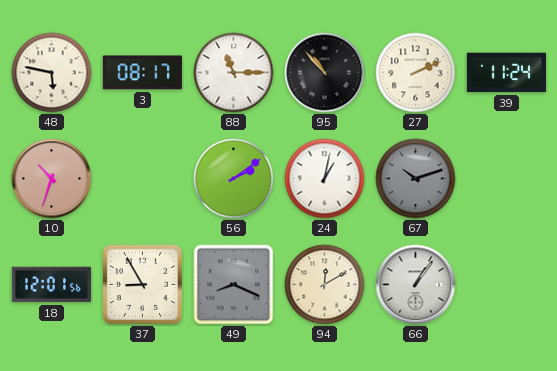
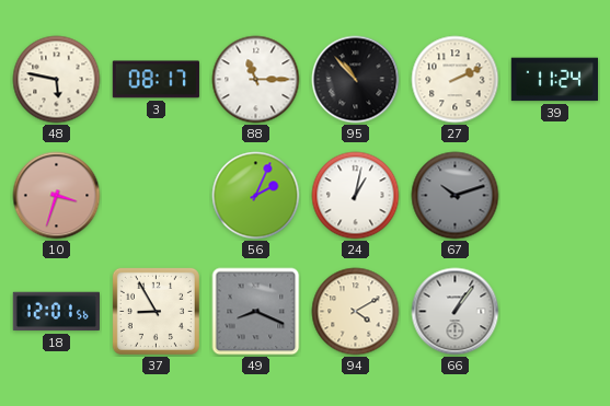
10: 10:33 -> 3:33 (57, 196)
56: 2:09 -> 2:04 (256, 196)
94: 12:10 -> 4:10 (356, 312)
